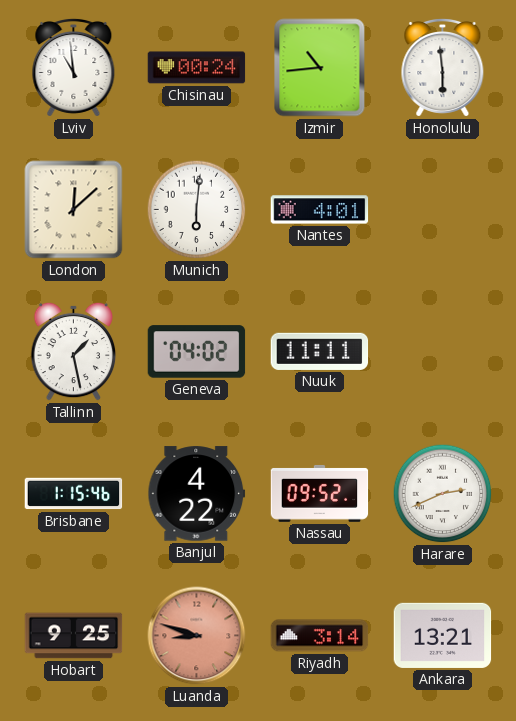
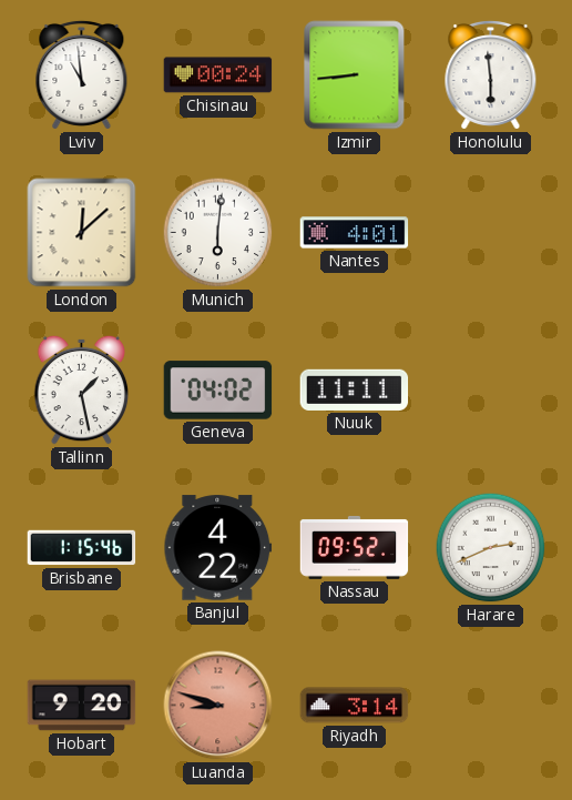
Izmir: 10:44 -> 8:44 (355, 75)
Hobart: 9:25 -> 9:20 (82, 706)
Ankara: 13:21 -> none (443, 635)
